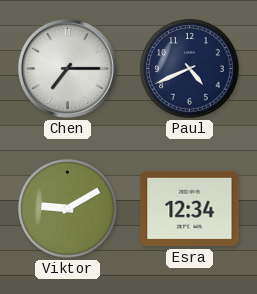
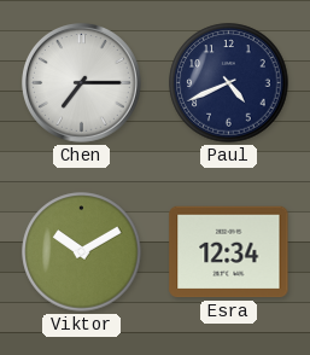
Viktor: 9:10 -> 10:10 (82, 252)
